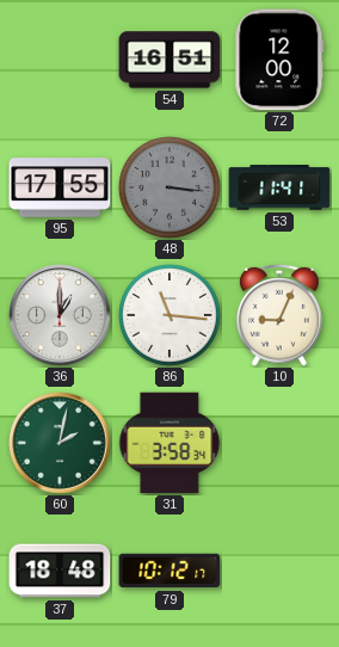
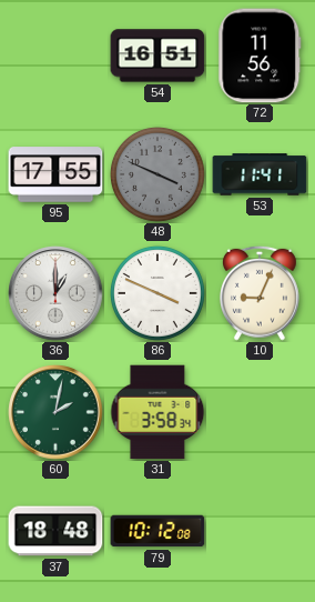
72: 12:00 -> 11:56 (260, 56)
48: 3:16 -> 3:49 (157, 174)
86: 11:16 -> 3:49 (157, 293)
79: 10:12:17 -> 10:12:08 (157, 531)
